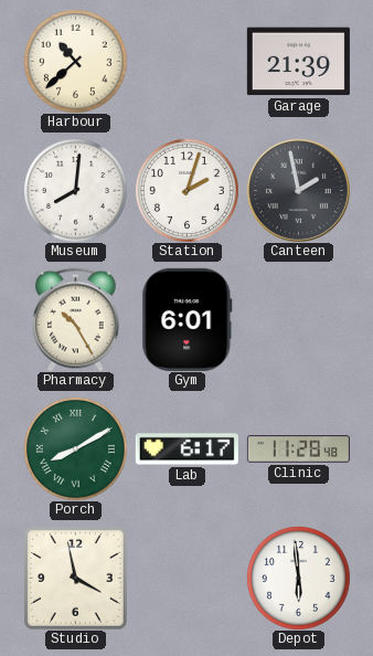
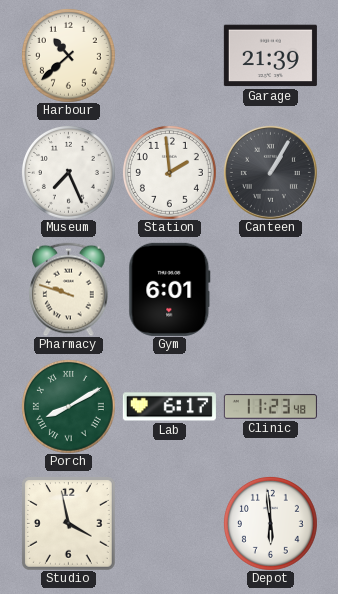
Museum: 8:01 -> 7:26 (68, 172)
Station: 2:03 -> 1:59 (169, 172)
Canteen: 1:58 -> 1:05 (270, 172)
Pharmacy: 10:25 -> 9:48 (69, 289)
Clinic: 11:28 -> 11:23 (270, 407)
